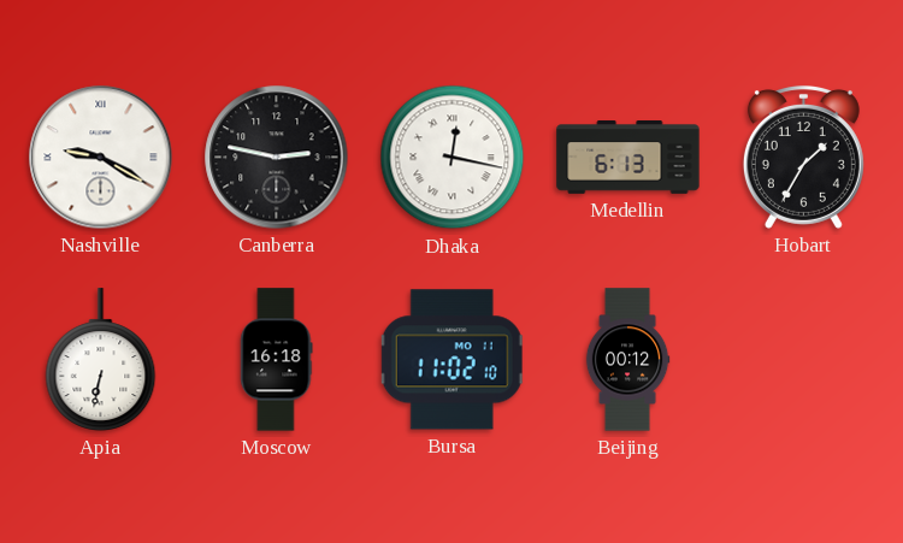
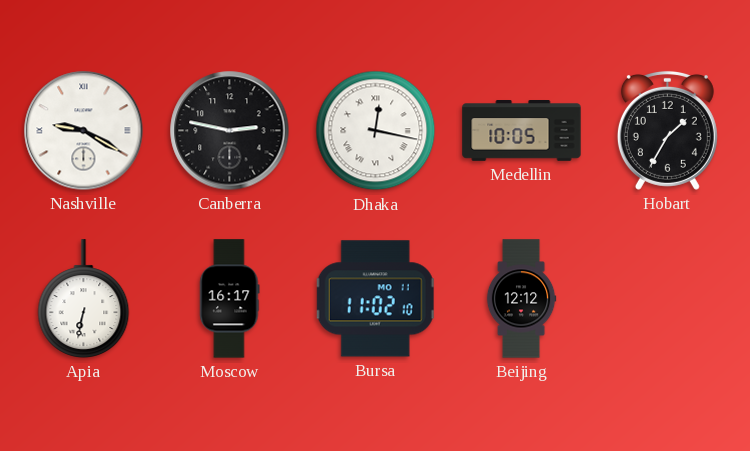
Medellin: 6:13 -> 10:05 (522, 131)
Moscow: 16:18 -> 16:17 (230, 299)
Beijing: 00:12 -> 12:12 (521, 299)
